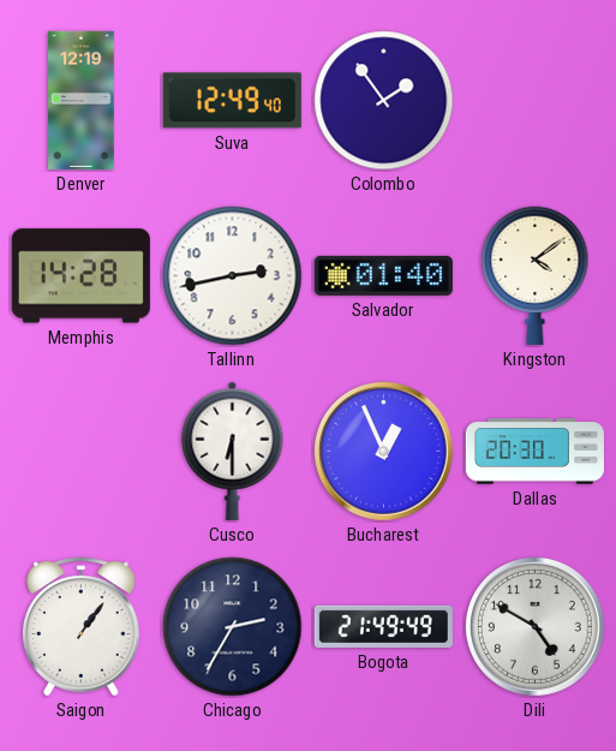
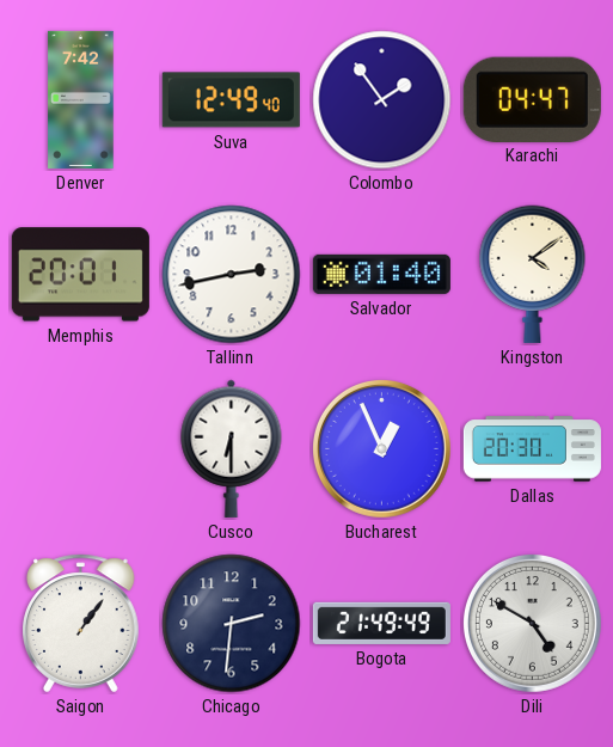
Denver: 12:19 -> 7:42 (81, 99)
Karachi: none -> 04:47 (532, 99)
Memphis: 14:28 -> 20:01 (80, 275)
Chicago: 2:35 -> 2:31 (232, 624)
